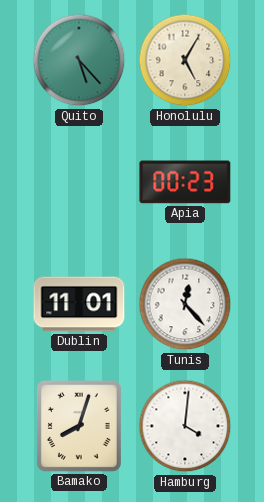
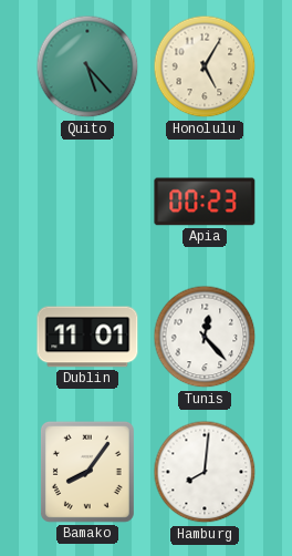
Bamako: 8:03 -> 8:06 (87, 472)
Hamburg: 4:01 -> 8:01 (205, 472)
